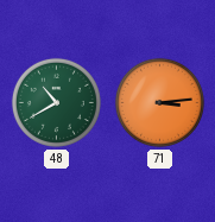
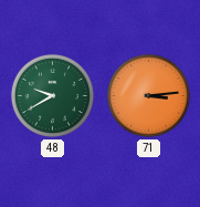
48: 10:40 -> 9:40 (52, 95)
